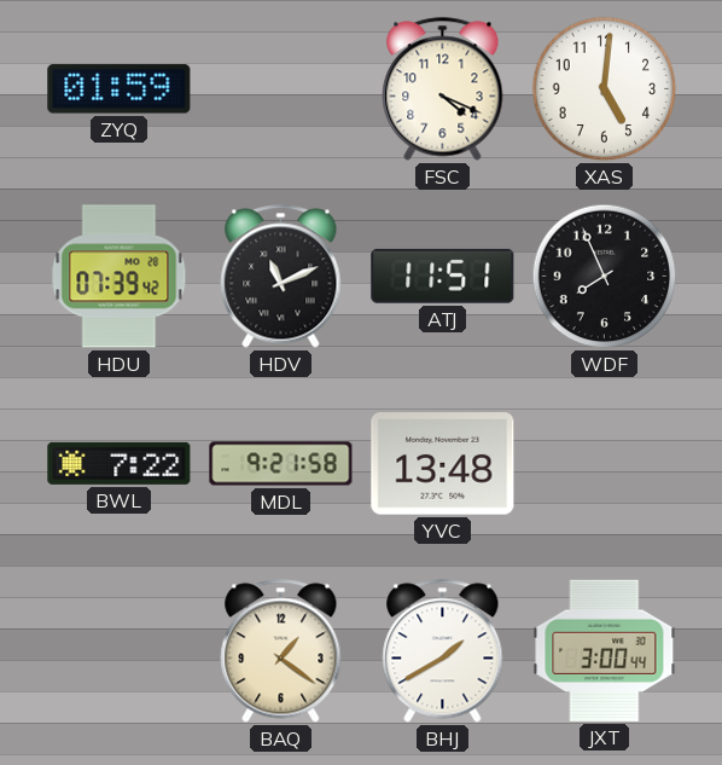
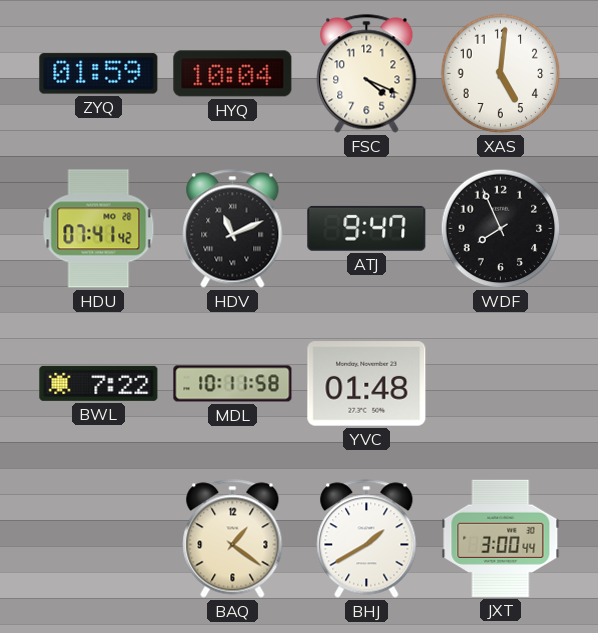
HYQ: none -> 10:04 (233, 74)
HDU: 07:39 -> 07:41 (99, 229)
ATJ: 11:51 -> 9:47 (367, 228)
MDL: 9:21 -> 10:11 (233, 384)
YVC: 13:48 -> 01:48 (367, 384)
